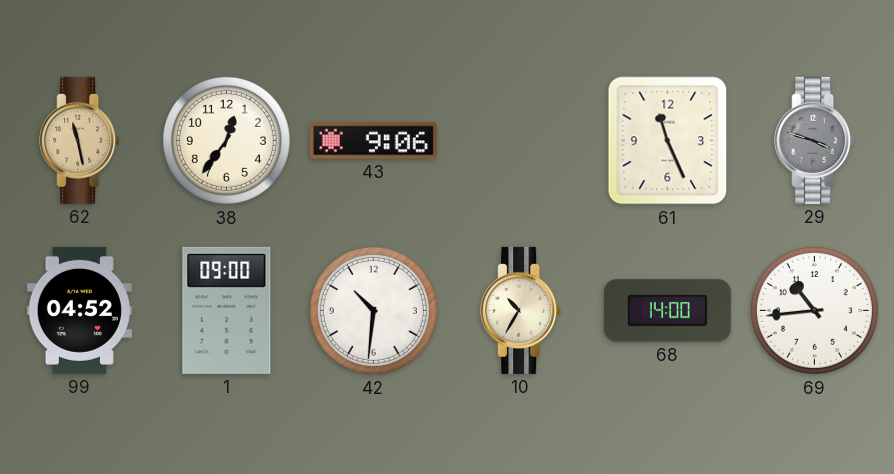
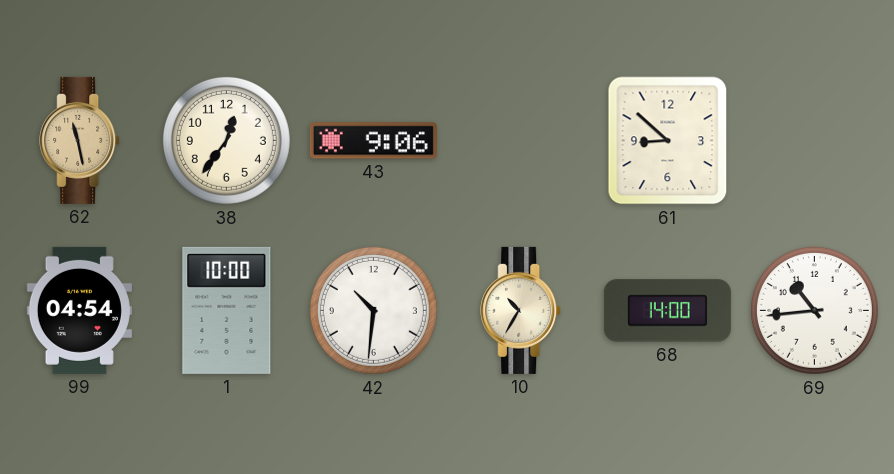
61: 11:26 -> 8:52 (668, 141)
29: 3:48 -> none (815, 140)
99: 04:52 -> 04:54 (79, 310)
1: 09:00 -> 10:00 (227, 310)
